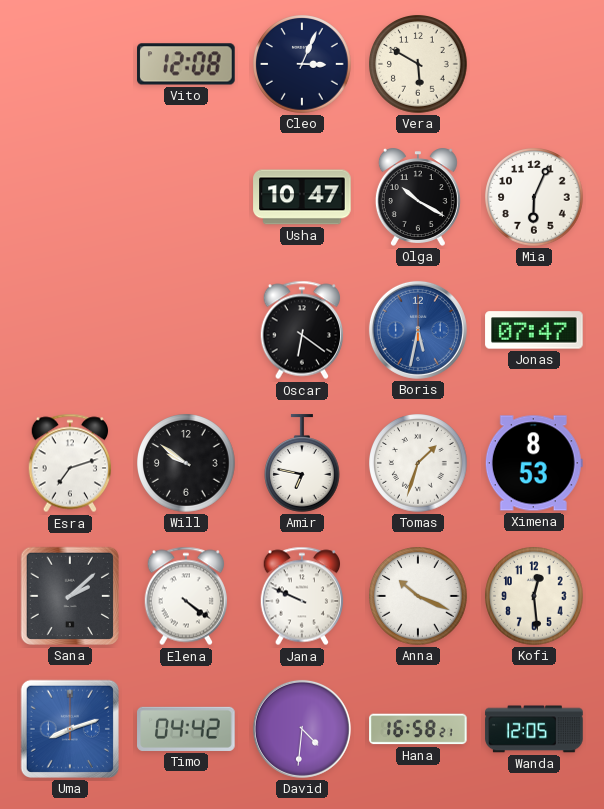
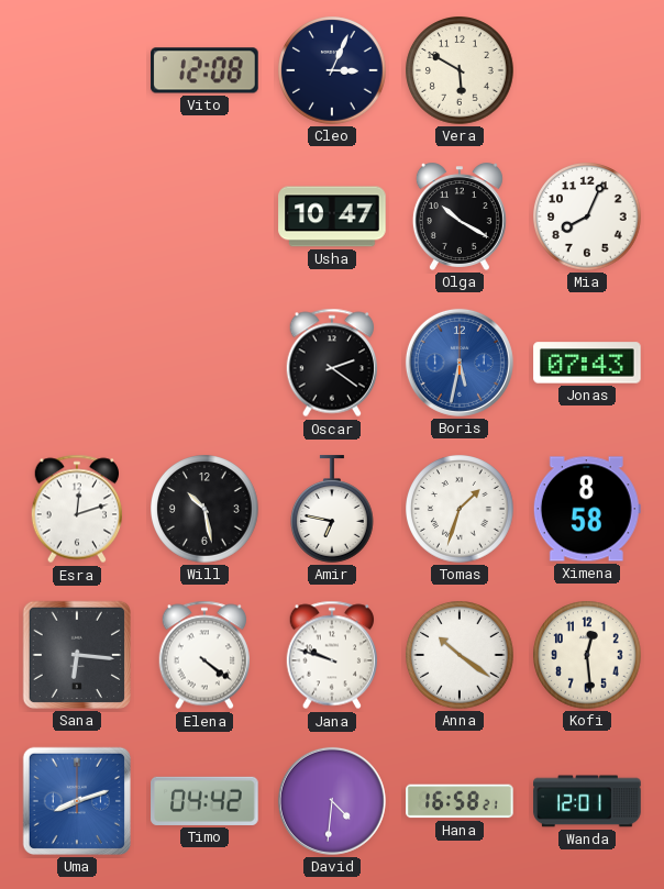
Mia: 6:04 -> 8:04 (587, 216)
Oscar: 6:21 -> 2:21 (331, 363)
Jonas: 07:47 -> 07:43 (587, 363)
Esra: 7:12 -> 12:12 (76, 509)
Will: 9:51 -> 10:28 (204, 509)
Ximena: 8:53 -> 8:58 (587, 509)
Sana: 2:08 -> 6:16 (77, 655)
Jana: 9:49 -> 9:48 (331, 655)
Anna: 10:19 -> 10:21 (460, 655)
Wanda: 12:05 -> 12:01 (587, 801)
